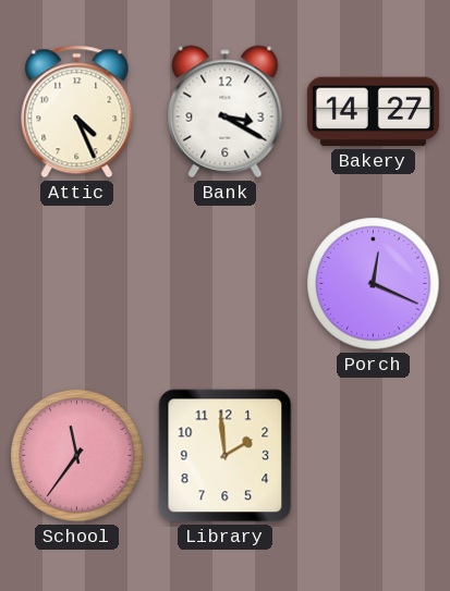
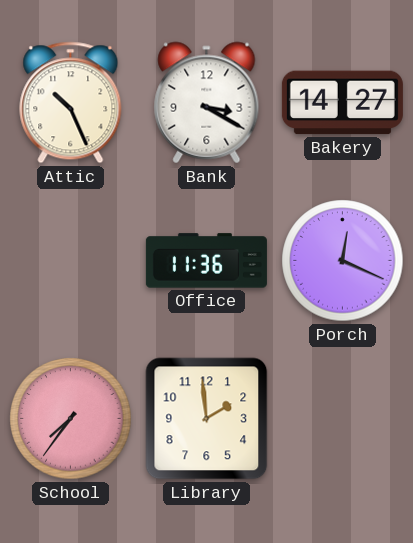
Attic: 4:26 -> 10:26 (71, 103)
Office: none -> 11:36 (206, 261)
School: 11:36 -> 7:36 (71, 419)
